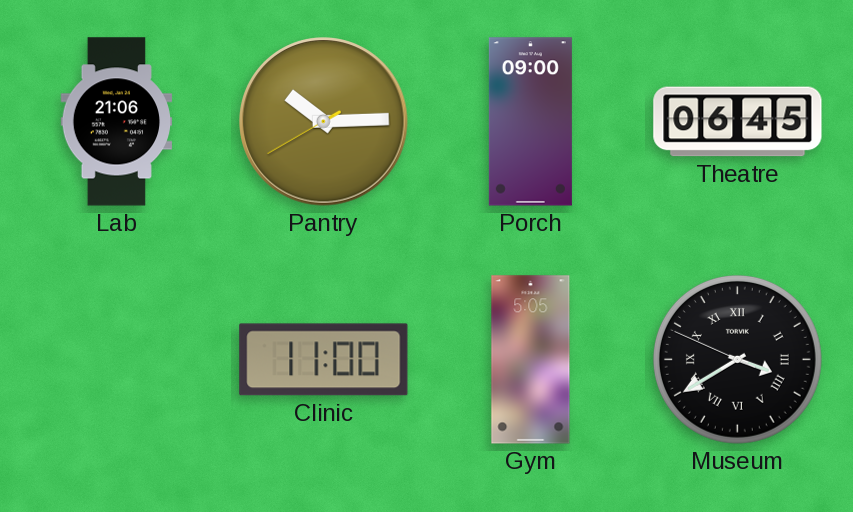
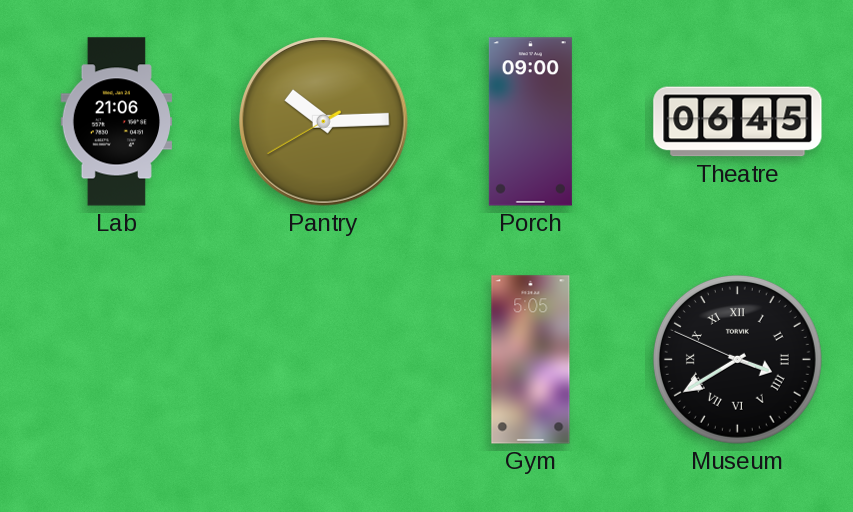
Clinic: 11:00 -> none (324, 360)
